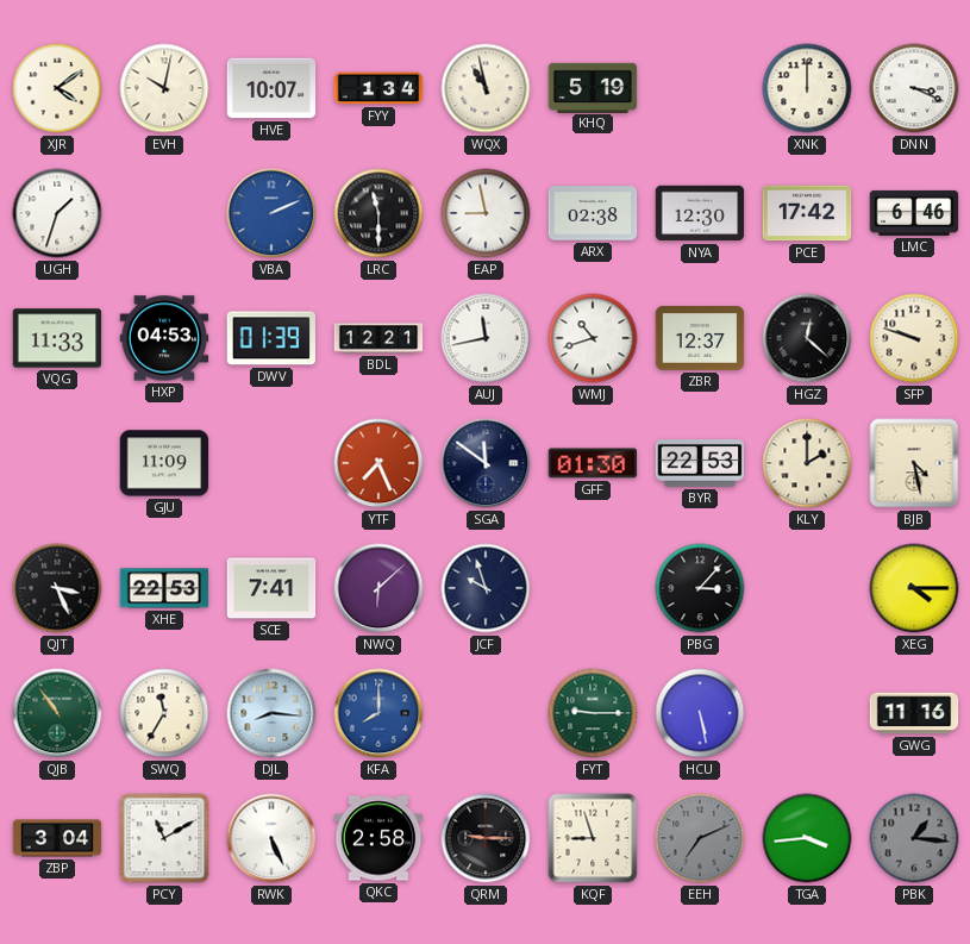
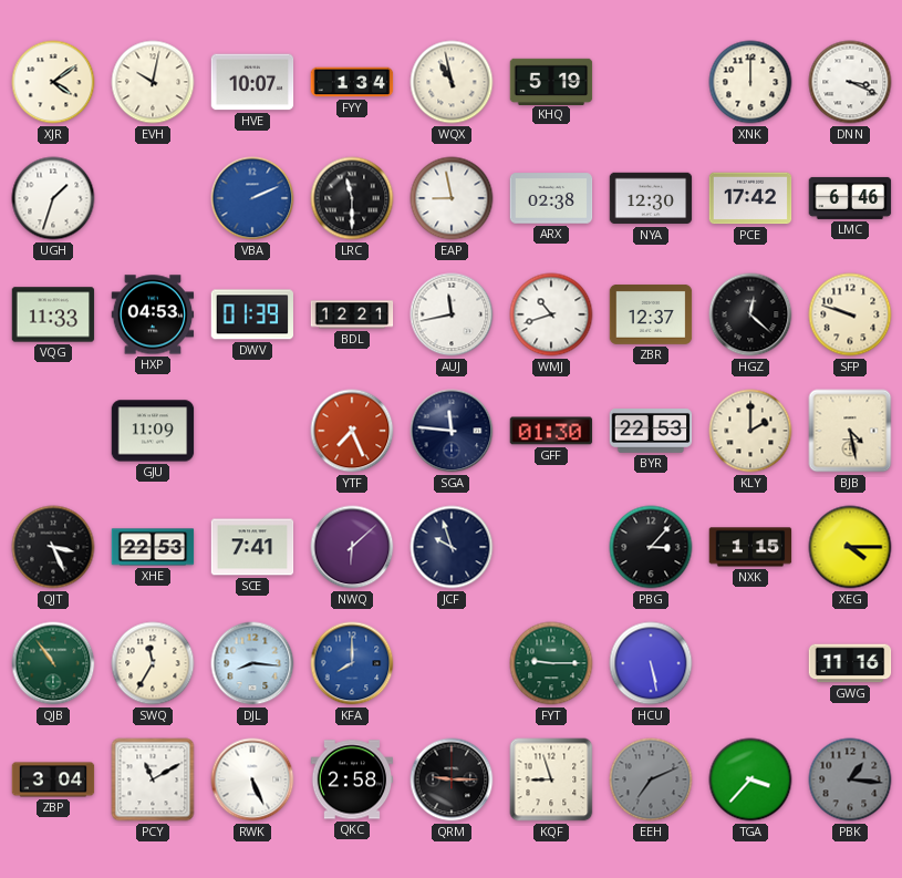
SGA: 11:51 -> 11:46 (452, 431)
NXK: none -> 1:15 (750, 547)
TGA: 3:44 -> 3:37 (750, 779)
